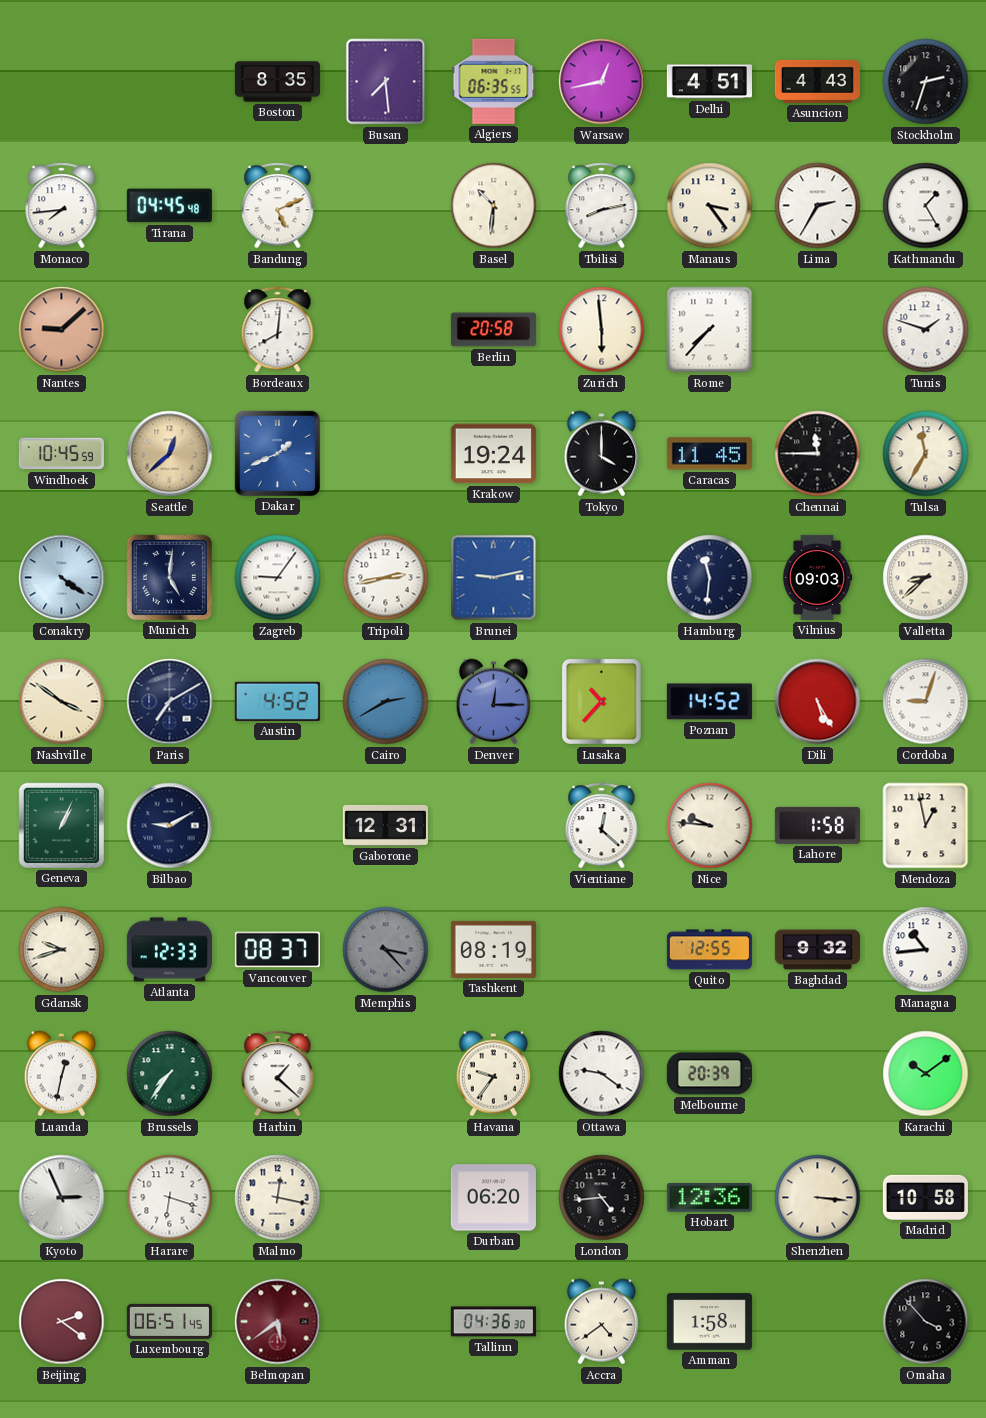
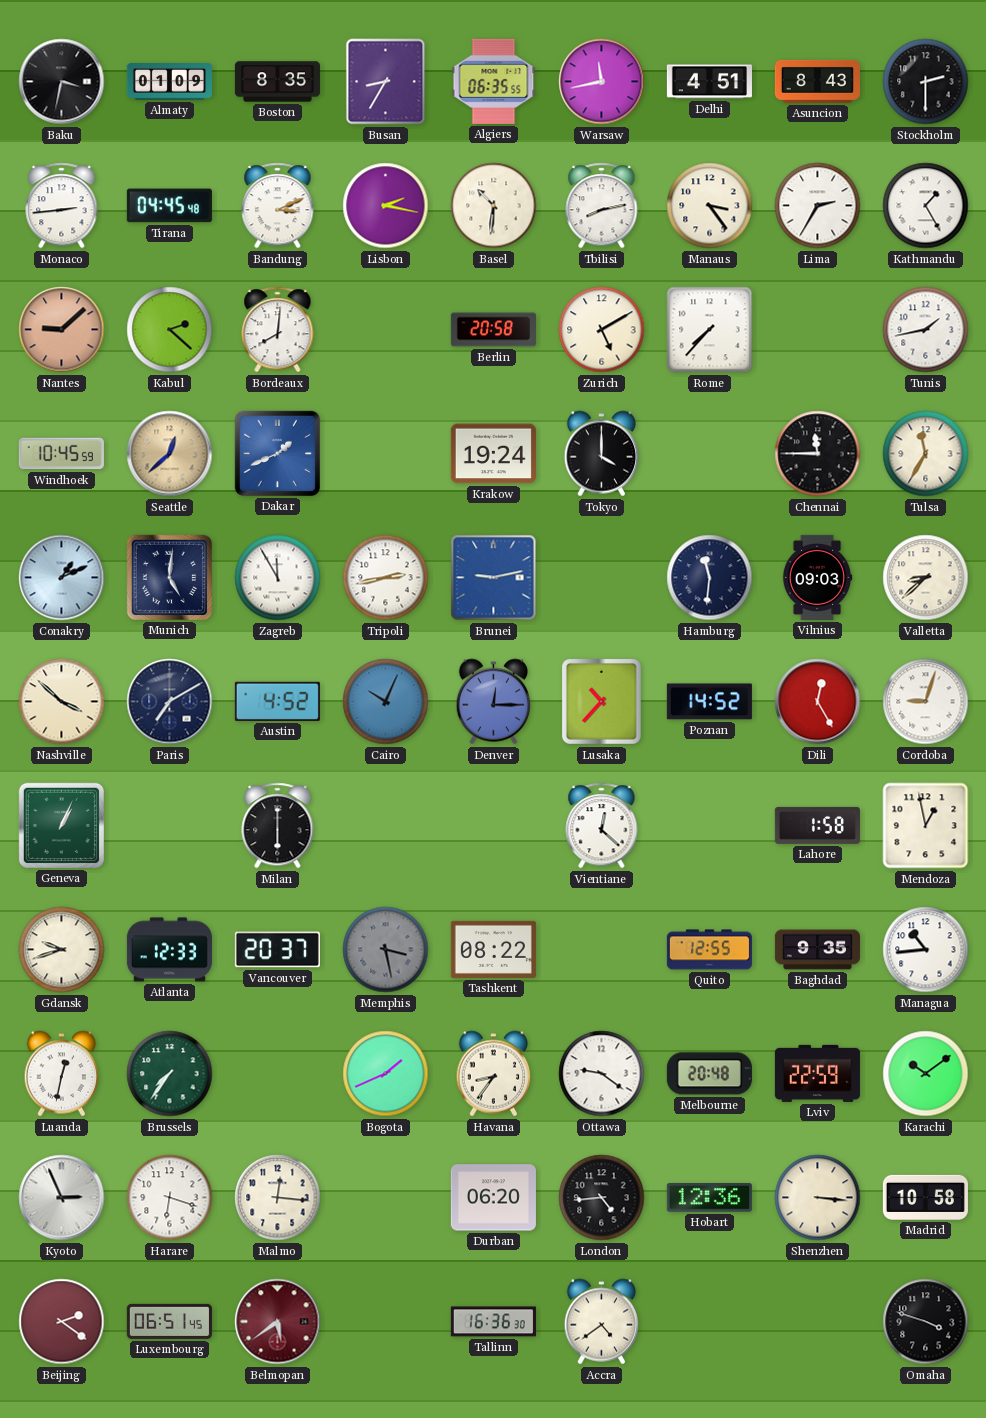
Baku: none -> 3:32 (62, 82)
Almaty: none -> 01:09 (169, 82)
Busan: 7:29 -> 8:35 (386, 82)
Warsaw: 12:43 -> 11:43 (602, 82)
Asuncion: 4:43 -> 8:43 (817, 81)
Stockholm: 2:33 -> 2:30 (926, 82)
Monaco: 7:44 -> 2:44 (62, 206)
Bandung: 5:11 -> 3:11 (278, 206)
Lisbon: none -> 2:17 (386, 206)
Kabul: none -> 2:22 (170, 330)
Zurich: 5:59 -> 5:10 (602, 330)
Tunis: 1:48 -> 1:43 (926, 330)
Caracas: 11:45 -> none (709, 454)
Conakry: 4:21 -> 1:11 (62, 578)
Zagreb: 9:06 -> 11:55 (278, 578)
Nashville: 3:51 -> 3:52 (62, 702)
Cairo: 2:40 -> 10:04 (386, 702)
Dili: 5:25 -> 12:25 (818, 702)
Bilbao: 9:10 -> none (170, 826)
Milan: none -> 6:00 (278, 826)
Gaborone: 12:31 -> none (385, 825)
Nice: 9:46 -> none (710, 826)
Vancouver: 08:37 -> 20:37 (277, 950)
Memphis: 3:23 -> 3:28 (386, 950)
Tashkent: 08:19 -> 08:22 (493, 949)
Baghdad: 9:32 -> 9:35 (817, 950)
Harbin: 1:22 -> none (278, 1074)
Bogota: none -> 1:41 (386, 1074)
Havana: 9:36 -> 8:36 (494, 1074)
Melbourne: 20:39 -> 20:48 (709, 1074)
Lviv: none -> 22:59 (817, 1073)
Malmo: 12:17 -> 12:16 (278, 1198)
Tallinn: 04:36 -> 16:36 (493, 1322)
Amman: 1:58 -> none (709, 1322)
Omaha: 3:53 -> 3:48 (926, 1322)
